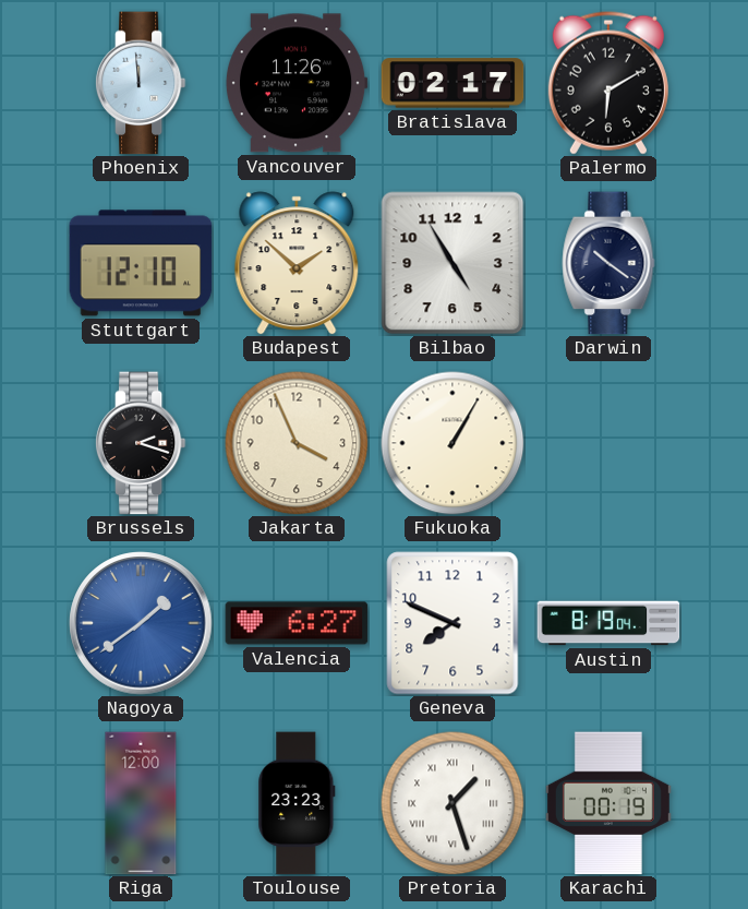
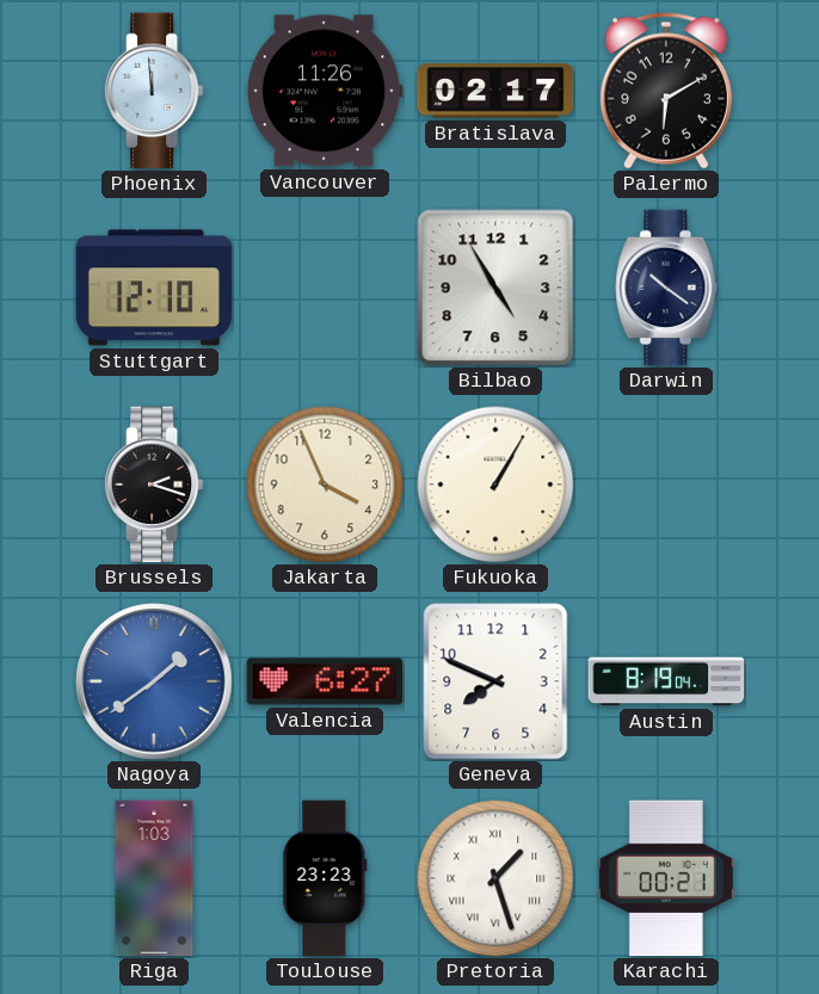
Budapest: 1:52 -> none (297, 263)
Riga: 12:00 -> 1:03 (154, 878)
Karachi: 00:19 -> 00:21 (666, 878)
